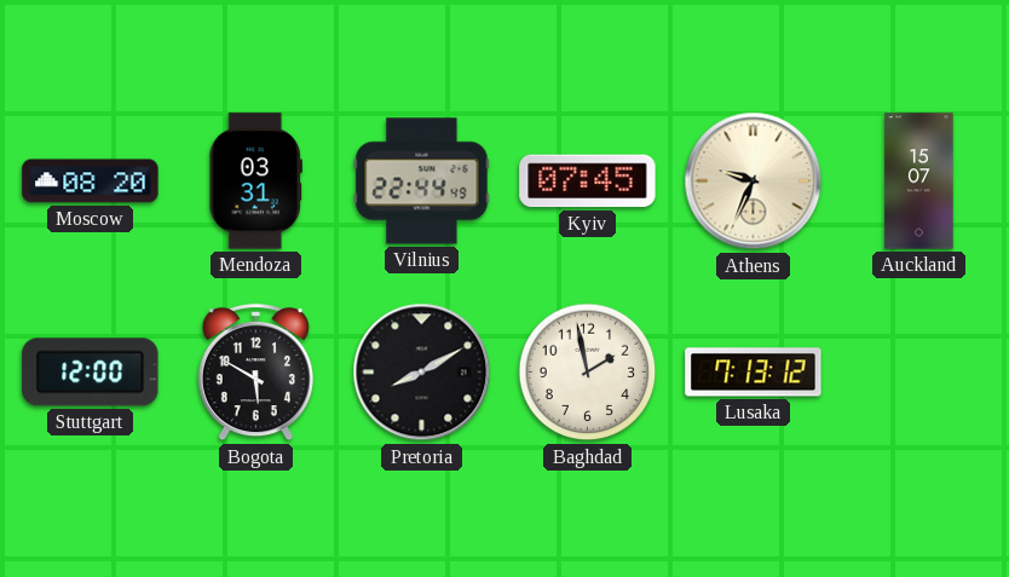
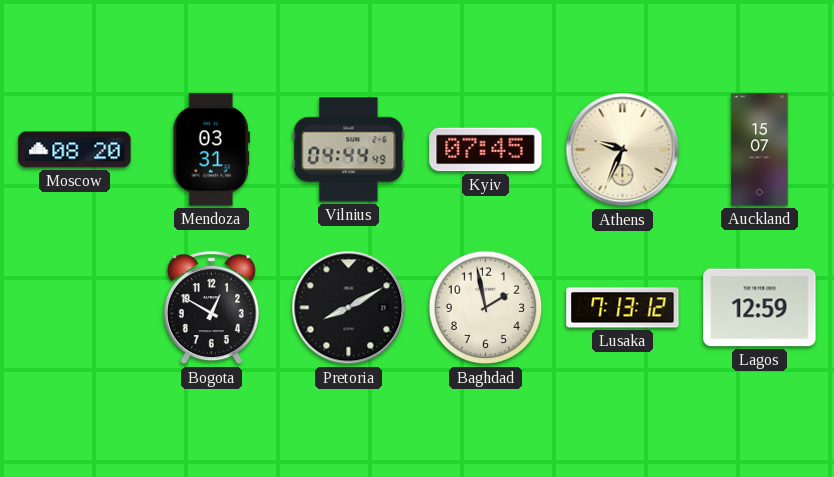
Vilnius: 22:44 -> 04:44 (349, 150)
Stuttgart: 12:00 -> none (91, 373)
Bogota: 5:50 -> 12:50 (211, 309)
Lagos: none -> 12:59 (760, 308)
